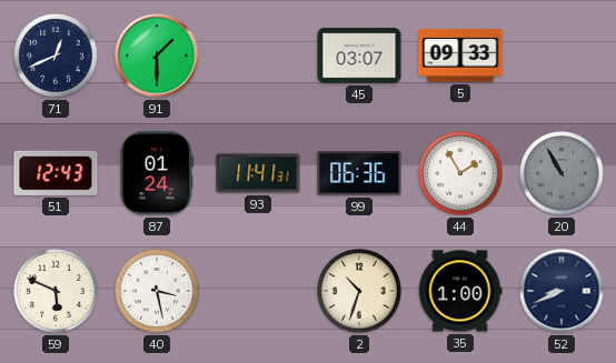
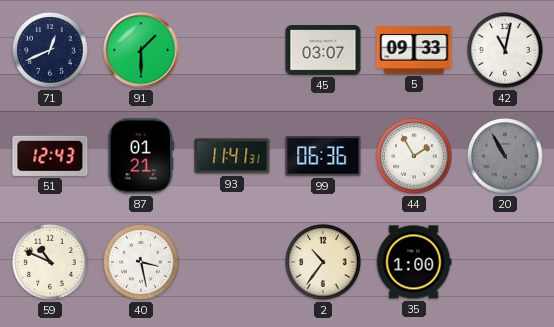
42: none -> 11:02 (505, 50)
87: 01:24 -> 01:21 (141, 156)
59: 5:49 -> 10:49 (50, 262)
2: 10:33 -> 10:36 (323, 262)
52: 8:41 -> none (562, 291)
